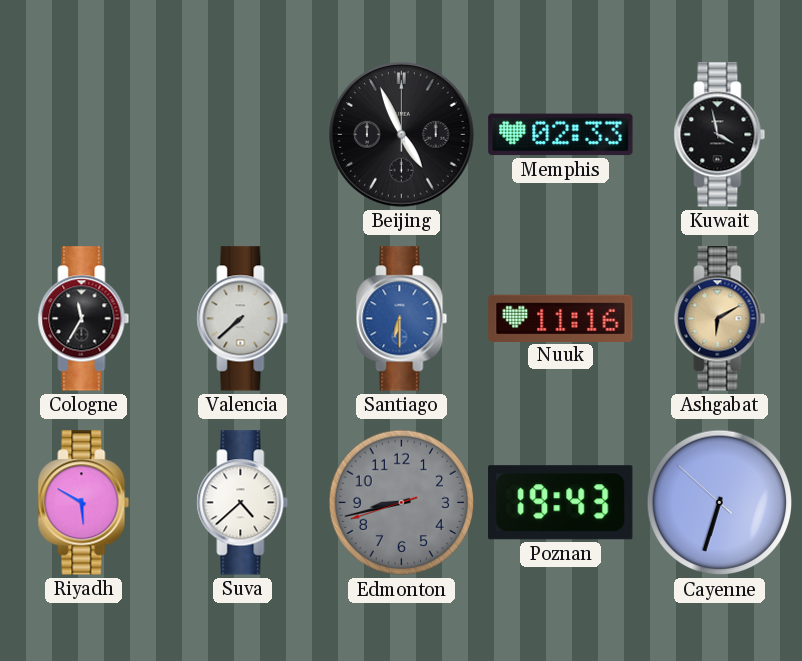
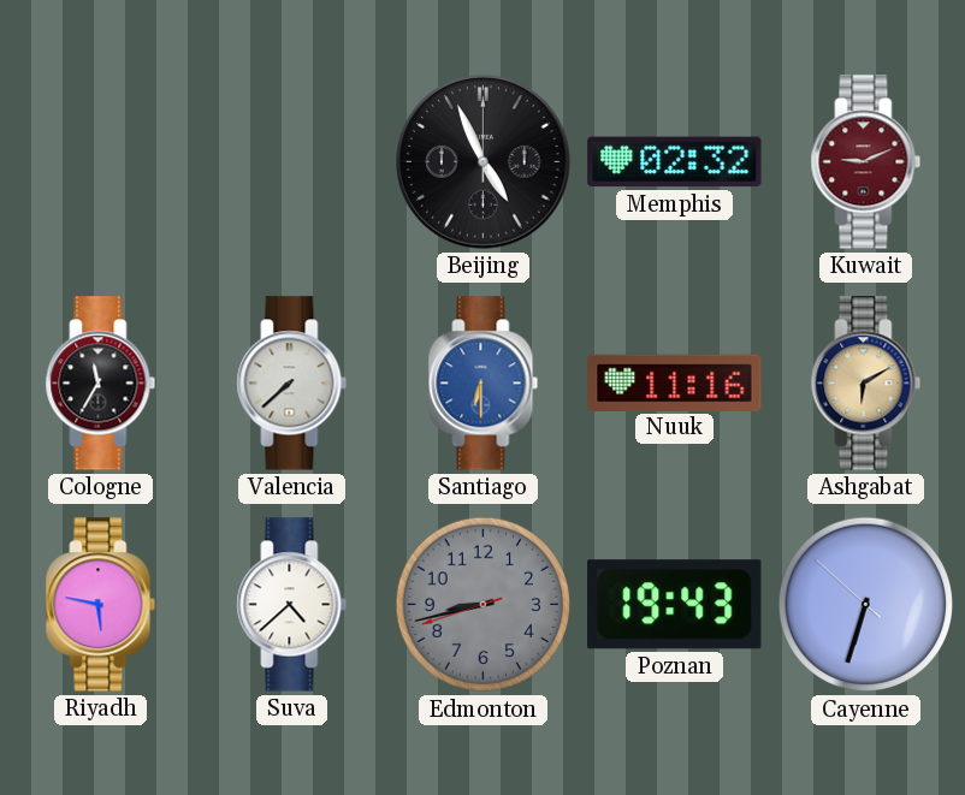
Memphis: 02:33 -> 02:32 (675, 162)
Kuwait: 3:58 -> 9:11 (866, 162)
Kuwait dial: black -> burgundy (866, 162)
Riyadh: 5:50 -> 5:47 (101, 605)
